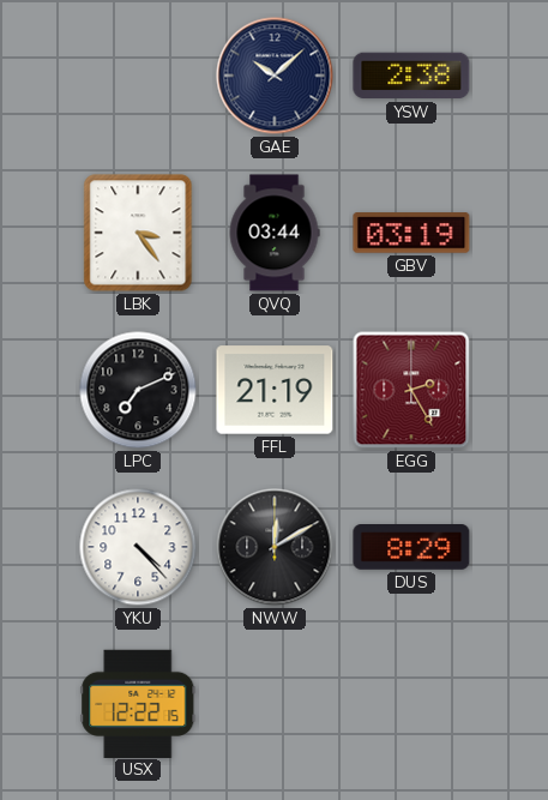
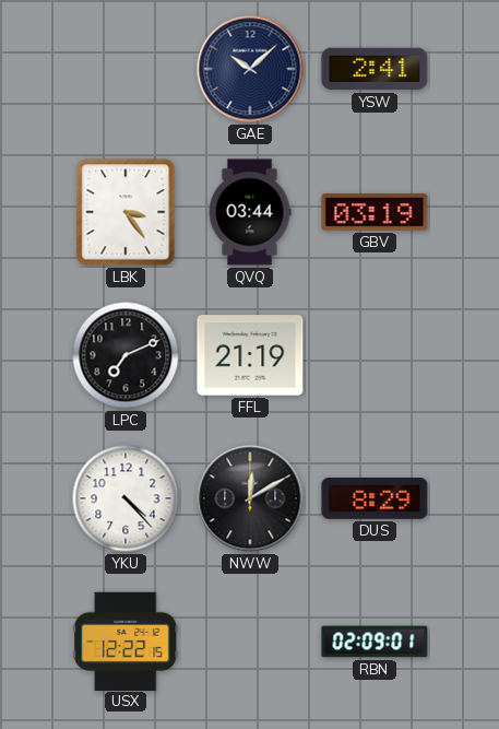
YSW: 2:38 -> 2:41 (375, 69)
EGG: 2:25 -> none (411, 390)
RBN: none -> 02:09 (375, 642)
